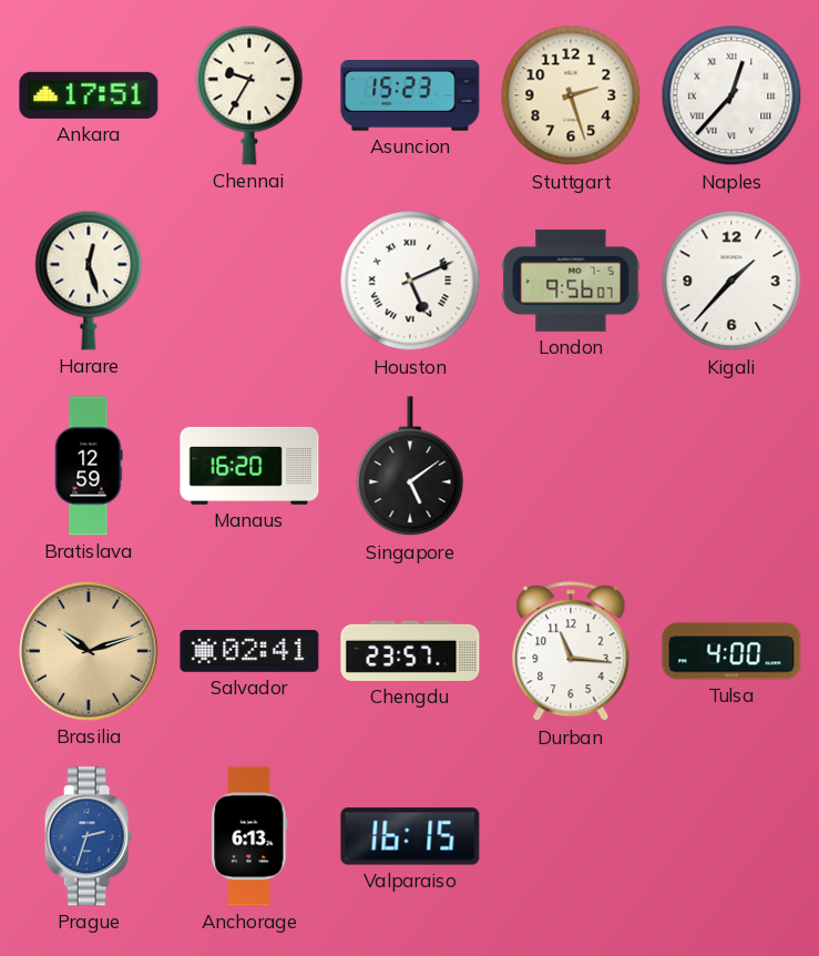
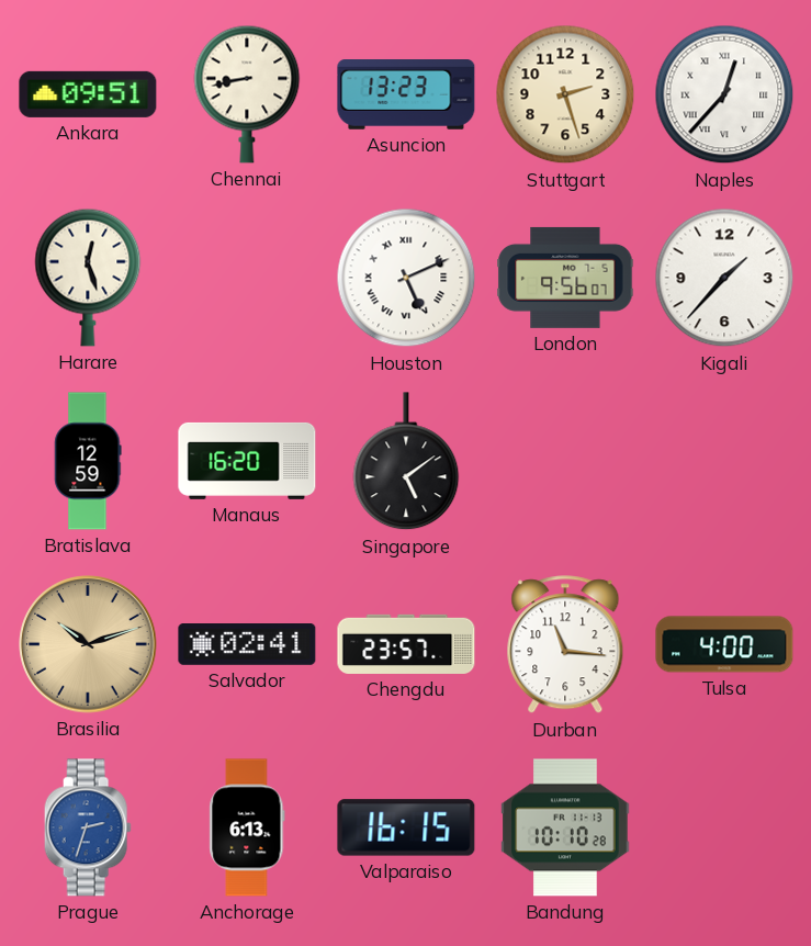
Ankara: 17:51 -> 09:51 (88, 94)
Chennai: 9:35 -> 8:43 (247, 94)
Asuncion: 15:23 -> 13:23 (406, 95)
Bandung: none -> 10:10 (565, 827)
